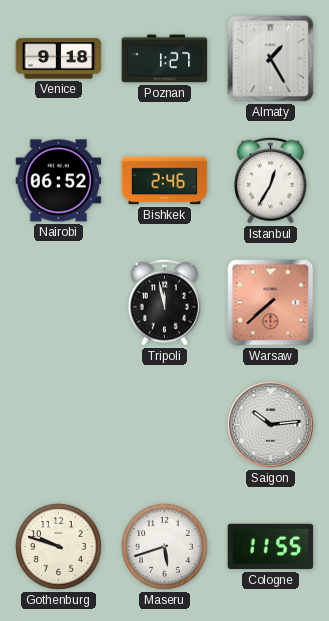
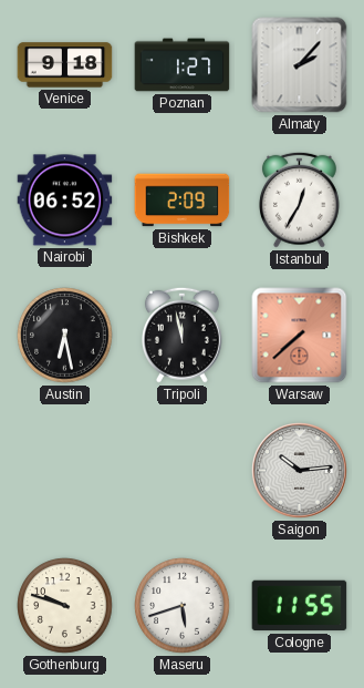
Almaty: 1:25 -> 2:07 (300, 65)
Bishkek: 2:46 -> 2:09 (183, 201)
Austin: none -> 6:28 (65, 336)
